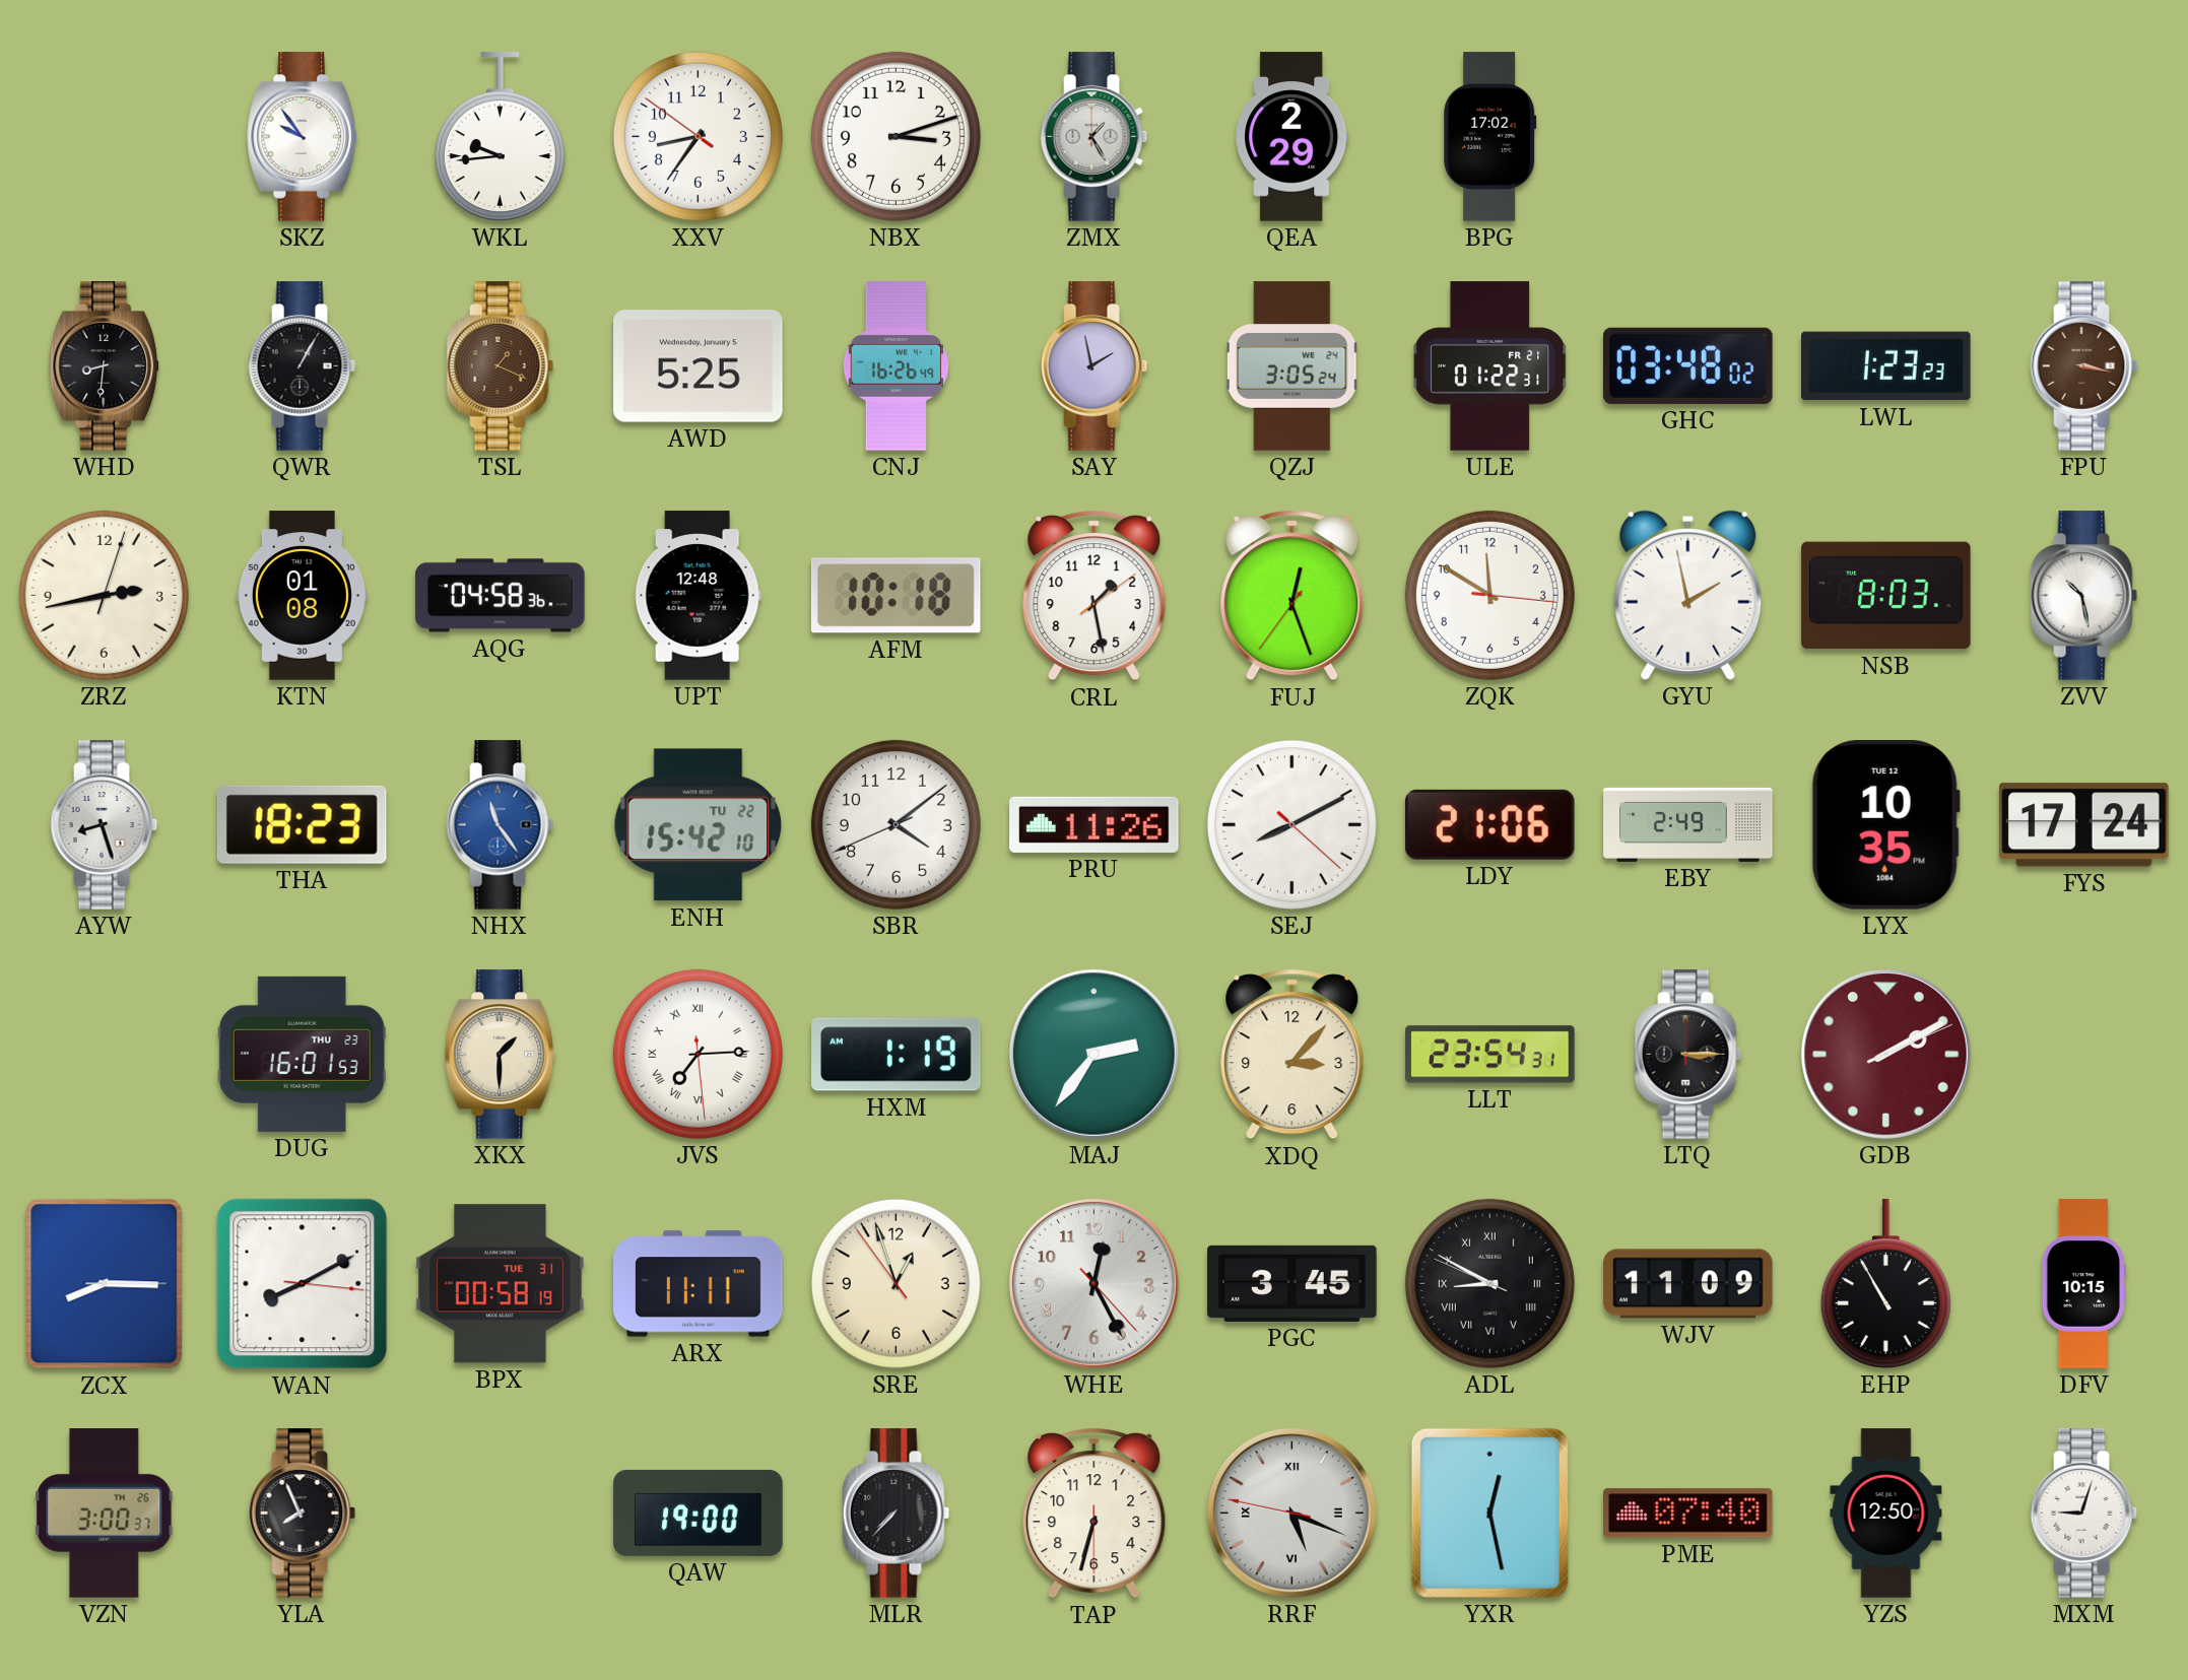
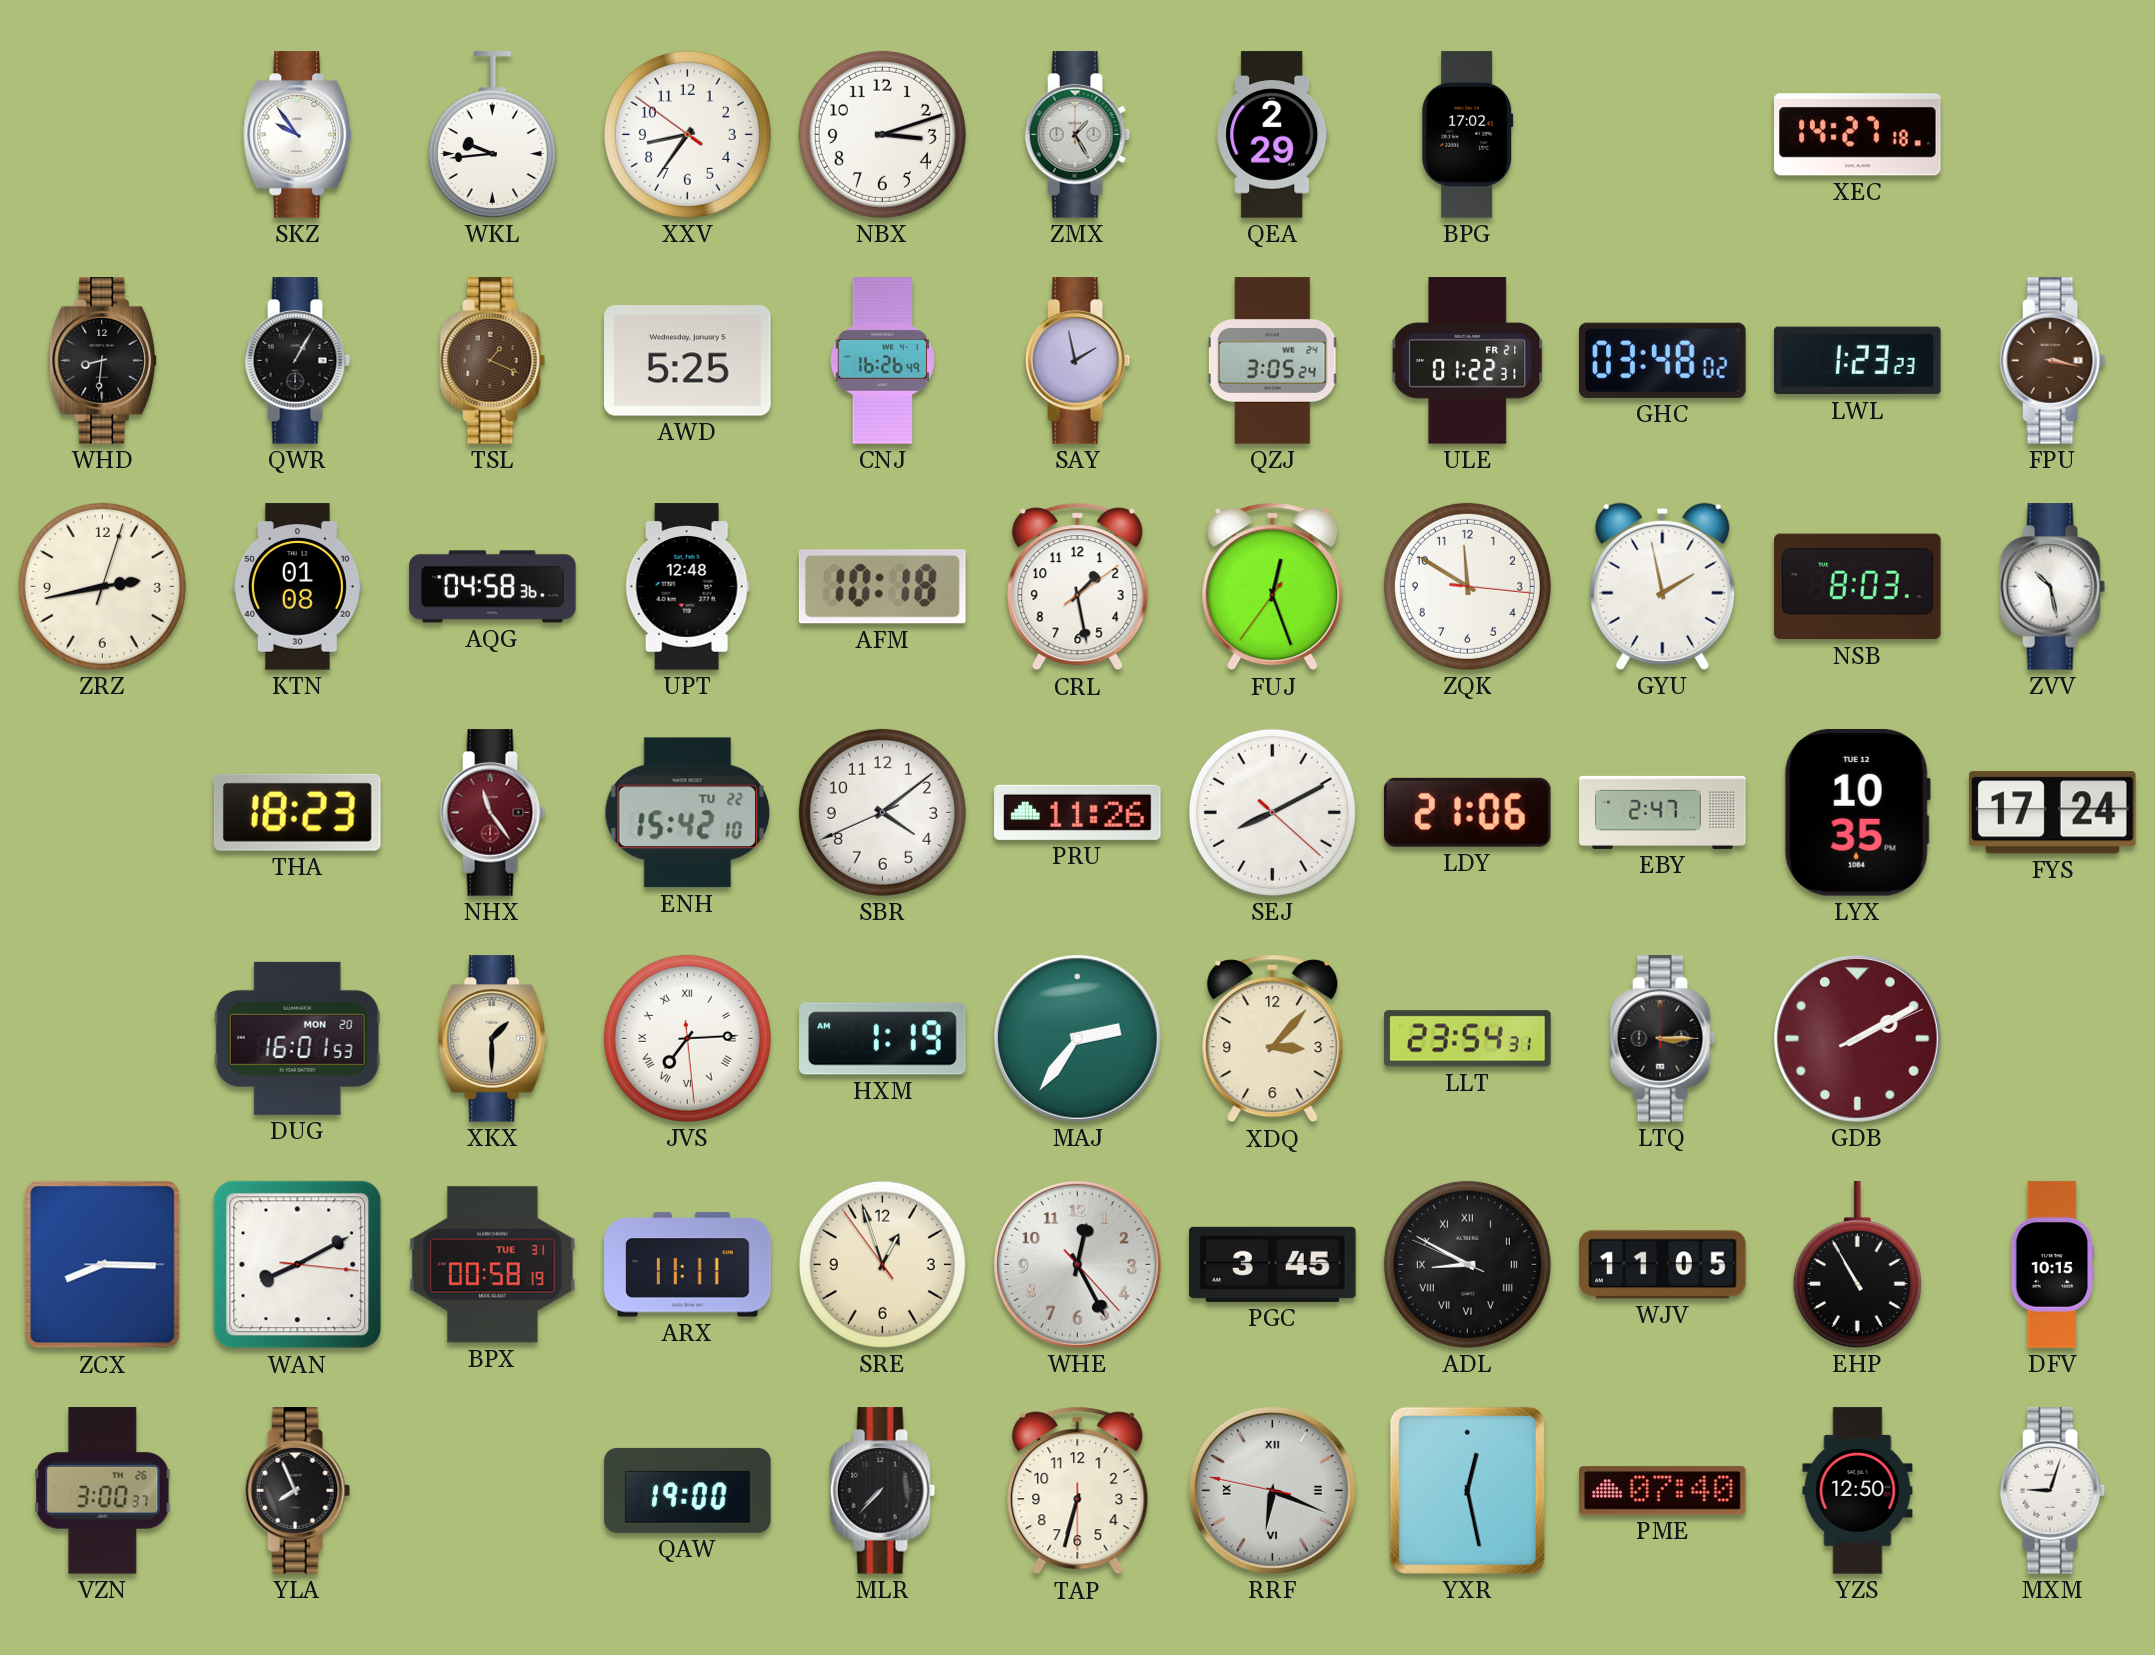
XEC: none -> 14:27 (1858, 135)
AYW: 8:27 -> none (105, 825)
NHX dial: blue -> burgundy (493, 813)
EBY: 2:49 -> 2:47 (1663, 812)
DUG date: THU 23 -> MON 20 (297, 1038)
WJV: 11:09 -> 11:05 (1663, 1265)
RRF: 5:18 -> 6:18 (1272, 1490)
